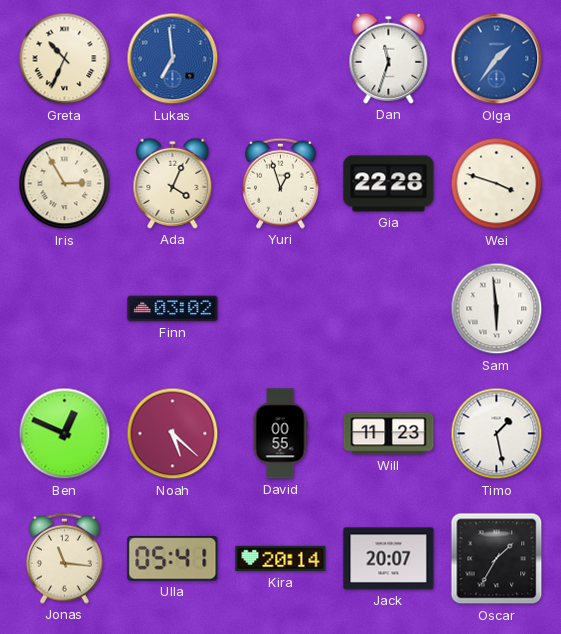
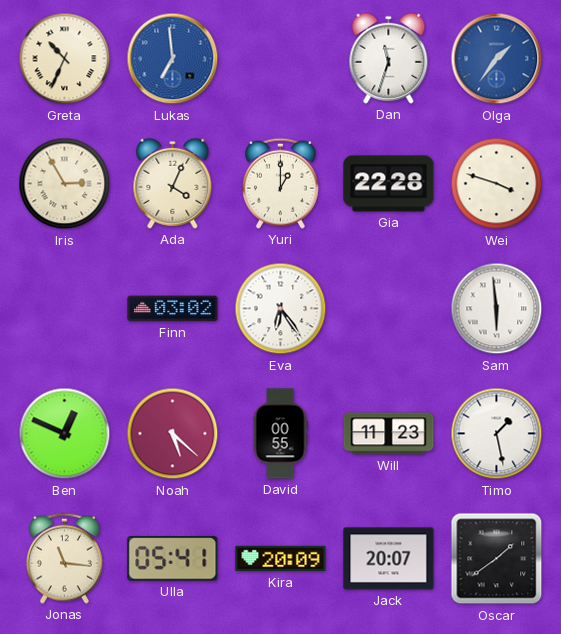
Yuri: 12:57 -> 1:00 (280, 183)
Eva: none -> 6:24 (281, 309)
Kira: 20:14 -> 20:09 (281, 559)
Oscar: 1:35 -> 1:39 (497, 559)
